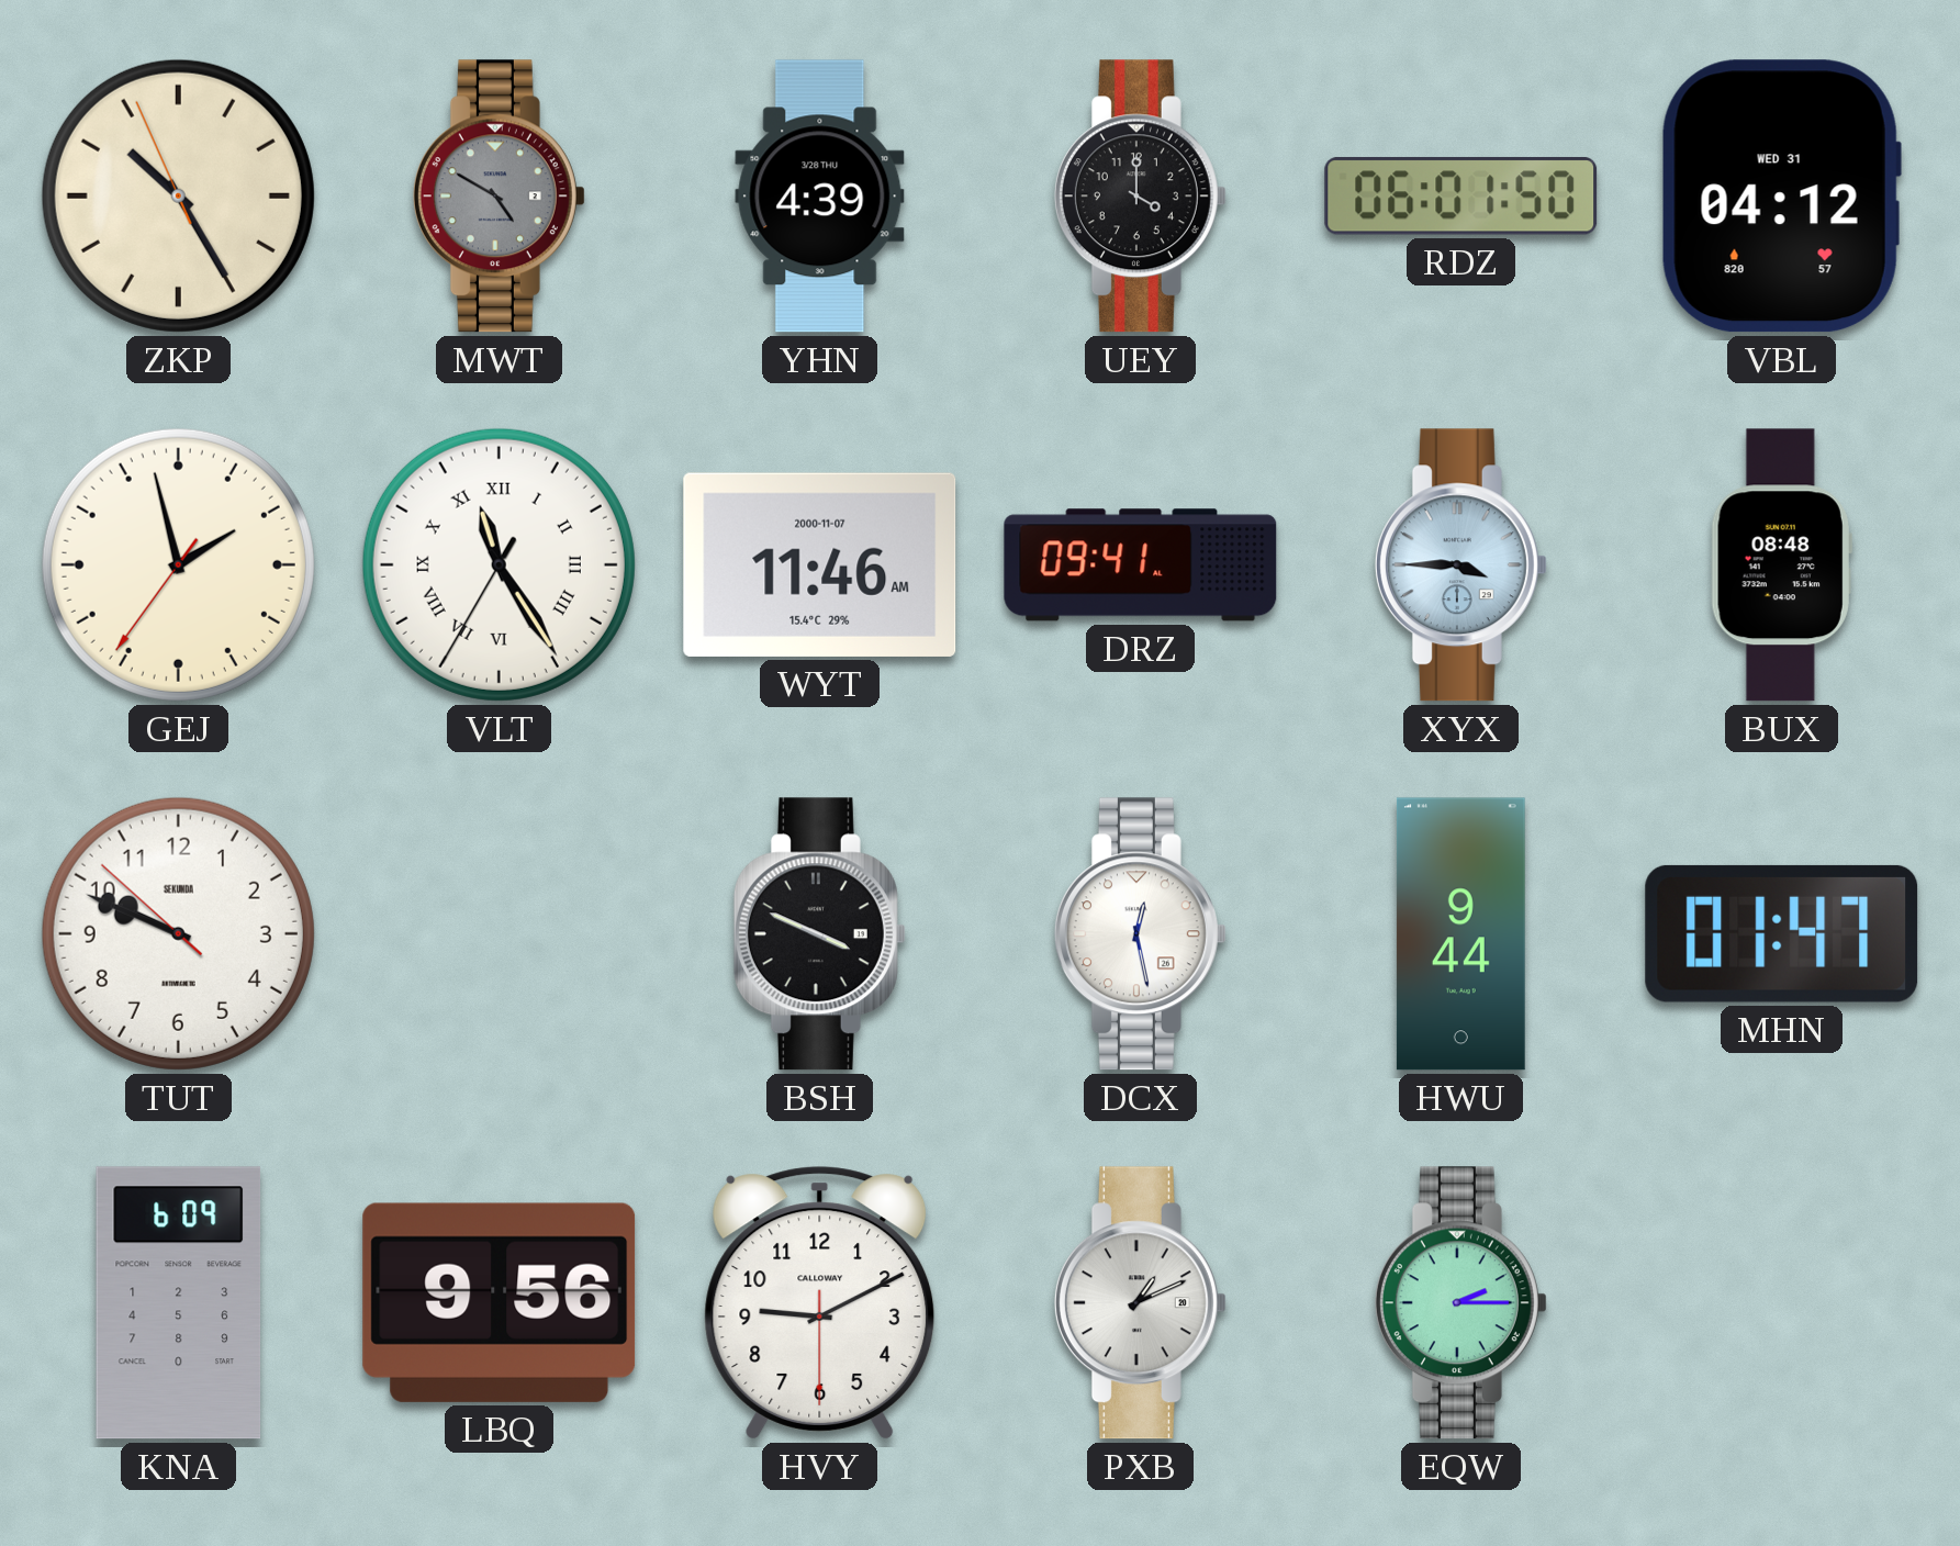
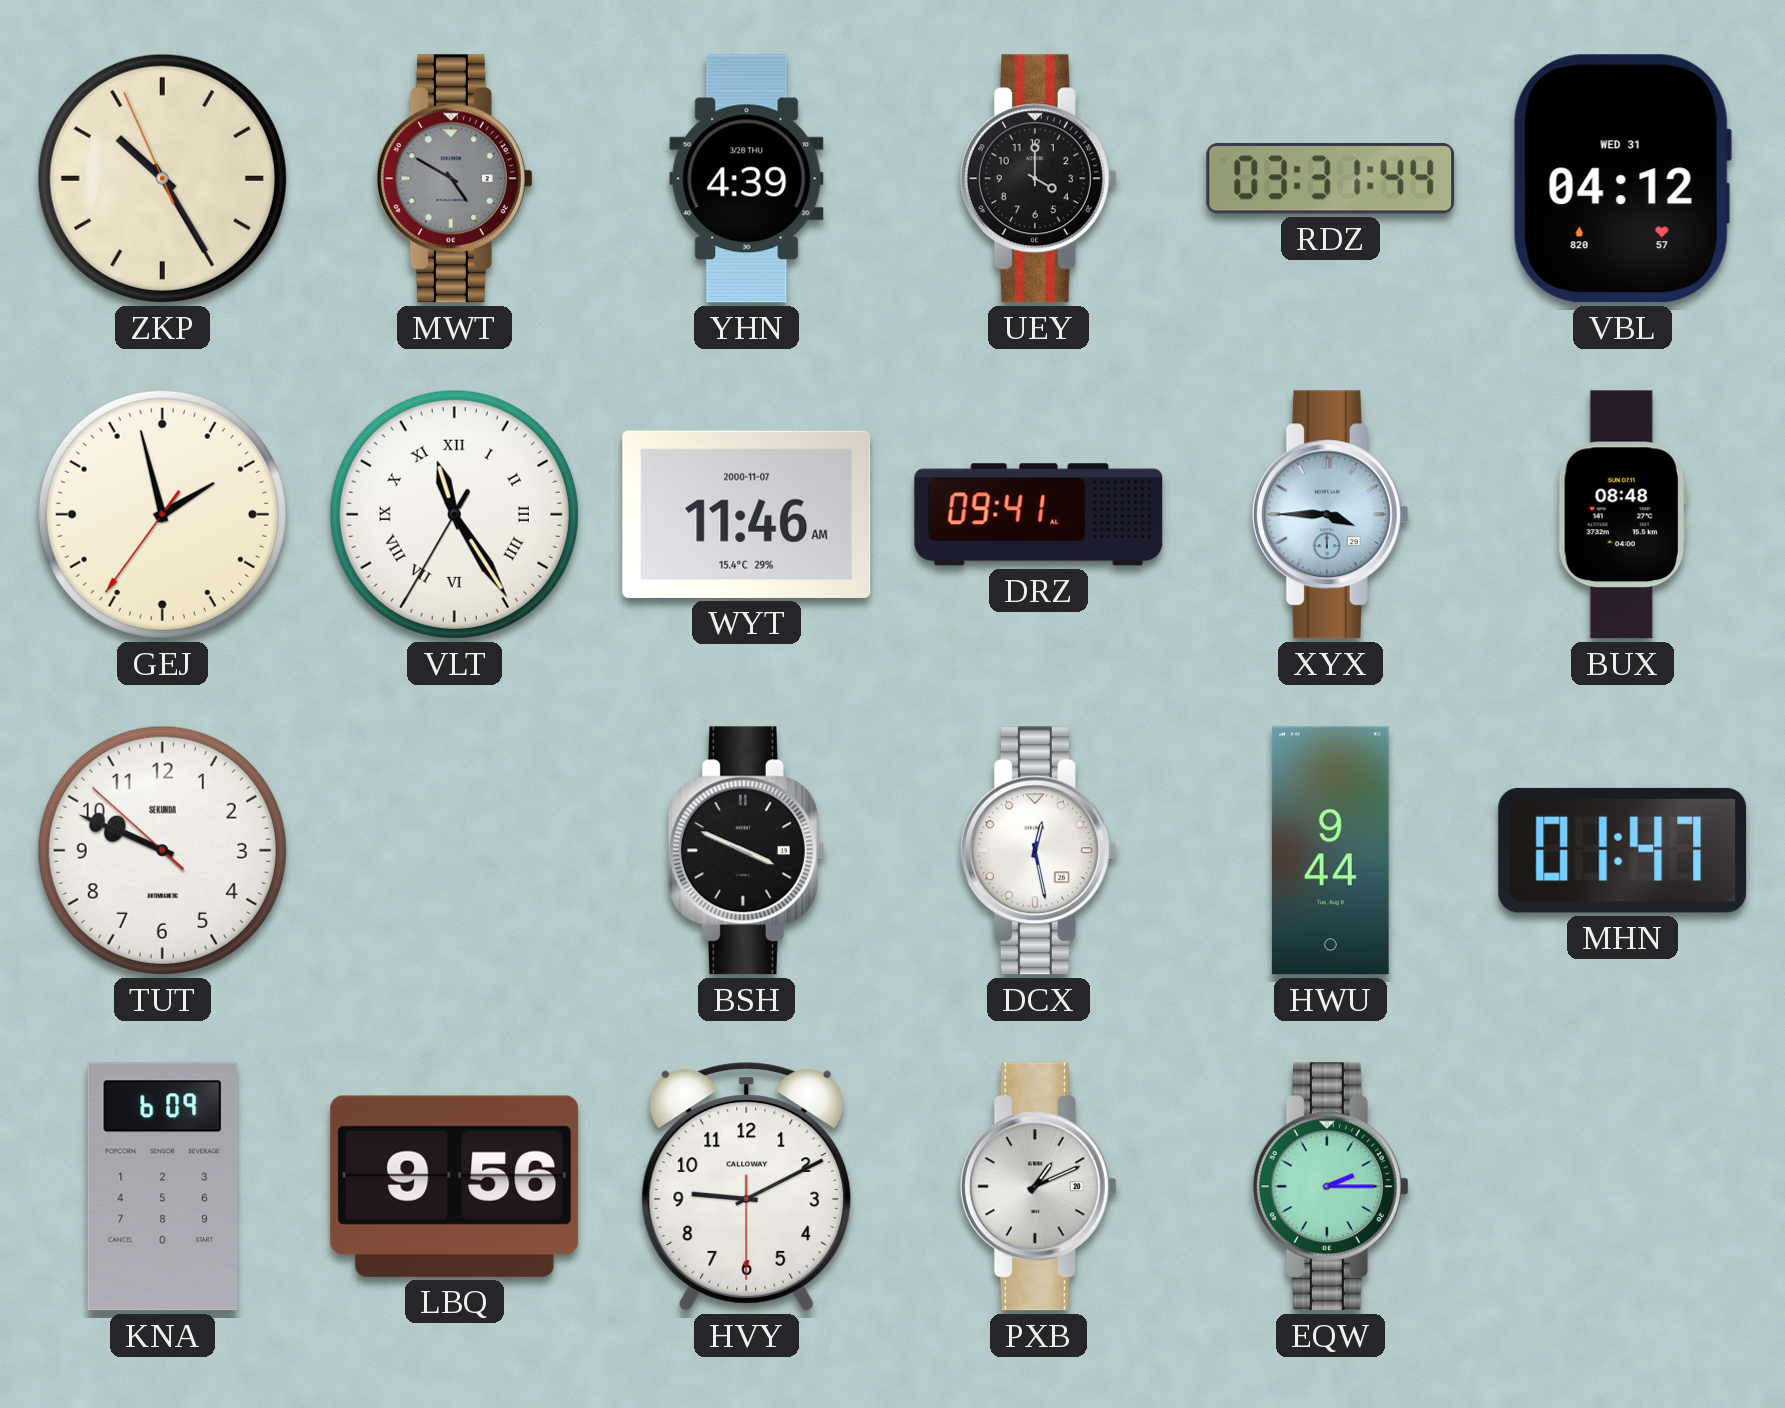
RDZ: 06:01 -> 03:31 (1331, 178)
